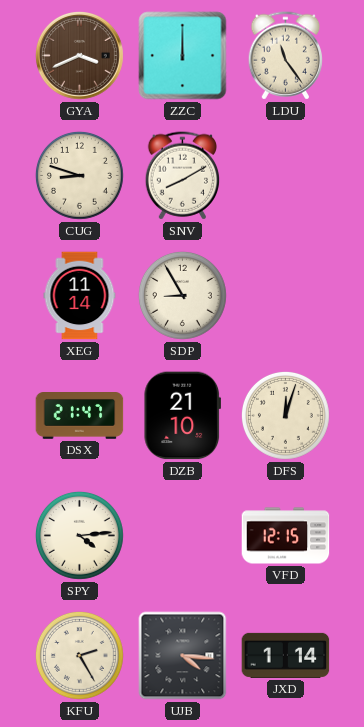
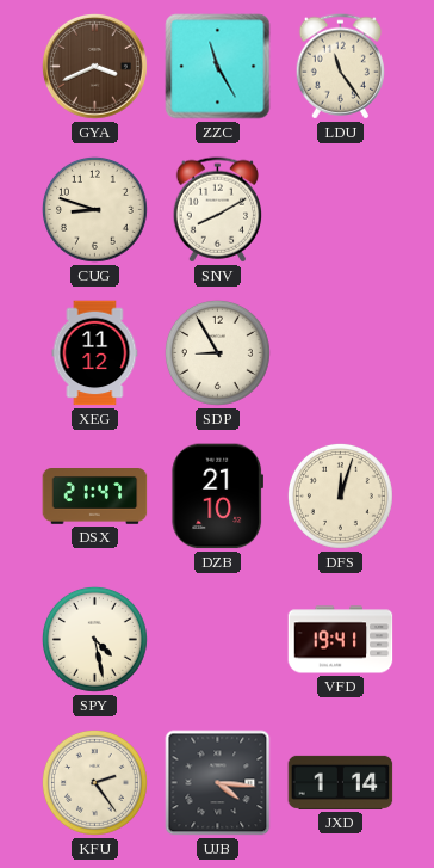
ZZC: 12:00 -> 11:25 (218, 67)
XEG: 11:14 -> 11:12 (95, 353)
SPY: 4:14 -> 4:28 (94, 639)
VFD: 12:15 -> 19:41 (341, 640)
KFU: 2:25 -> 2:24 (94, 782)
